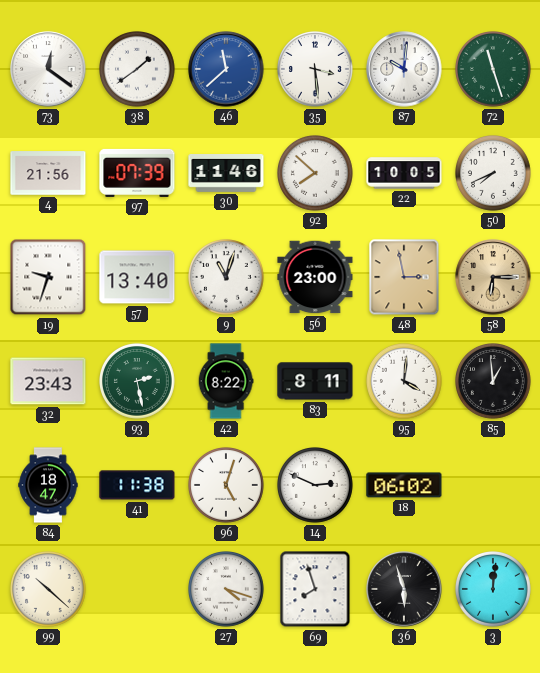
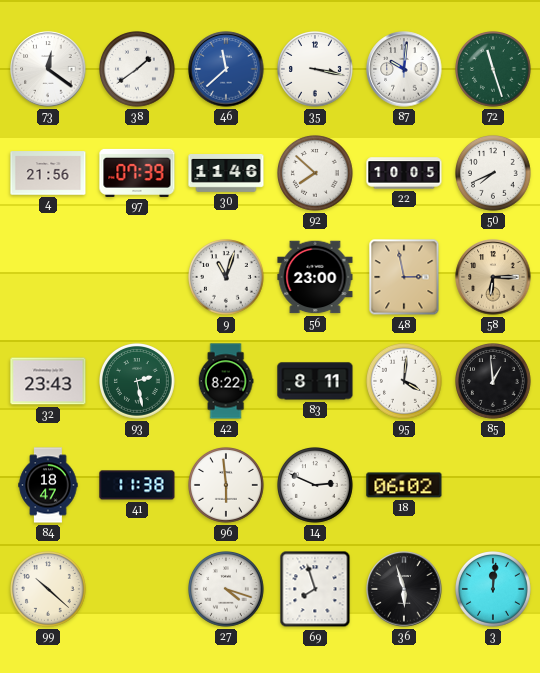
35: 3:29 -> 3:17 (316, 70)
19: 9:33 -> none (48, 277)
57: 13:40 -> none (137, 277)
96: 5:03 -> 5:59 (227, 486)
